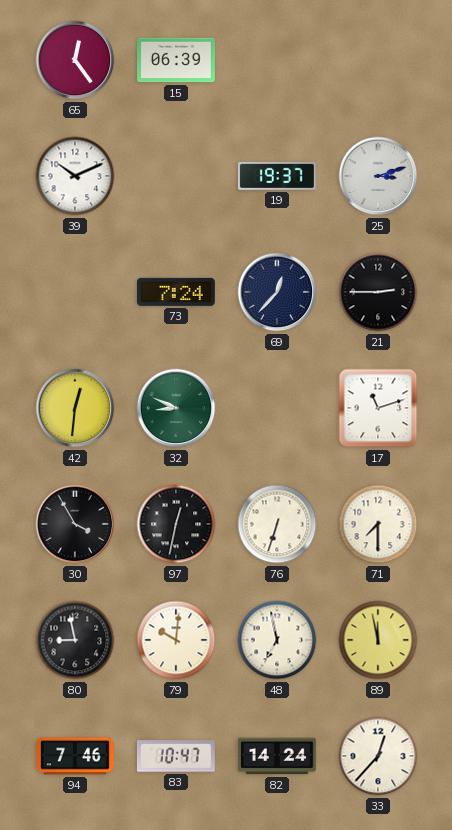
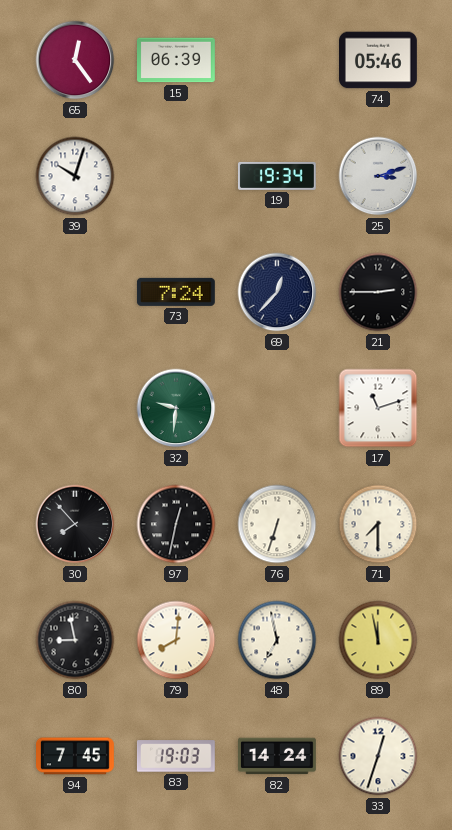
74: none -> 05:46 (379, 60)
39: 10:11 -> 10:03 (75, 176)
19: 19:37 -> 19:34 (277, 176)
42: 12:31 -> none (75, 408)
32: 8:49 -> 9:31 (176, 408)
30: 3:55 -> 7:53 (75, 524)
79: 10:01 -> 8:01 (176, 640)
94: 7:46 -> 7:45 (76, 756)
83: 10:47 -> 19:03 (176, 756)
33: 12:37 -> 12:33 (378, 756)
